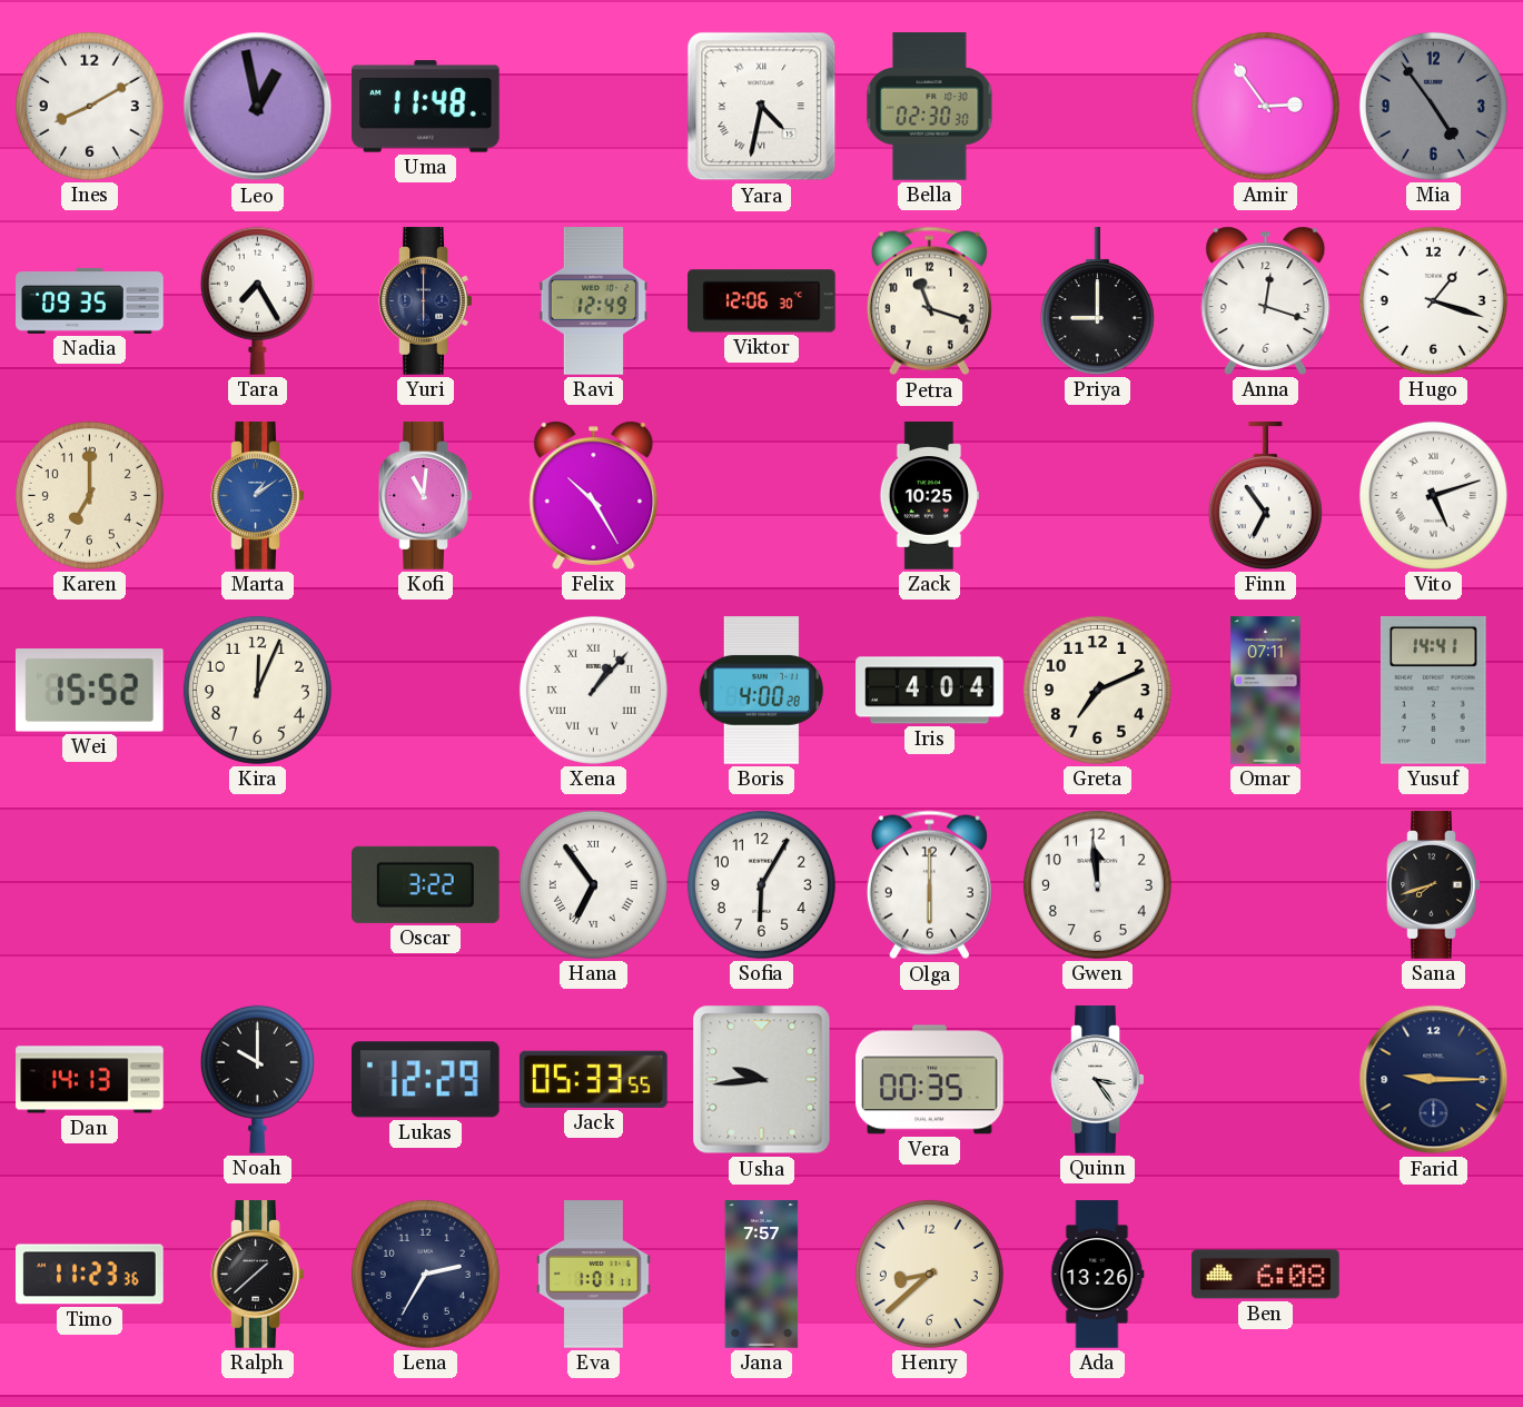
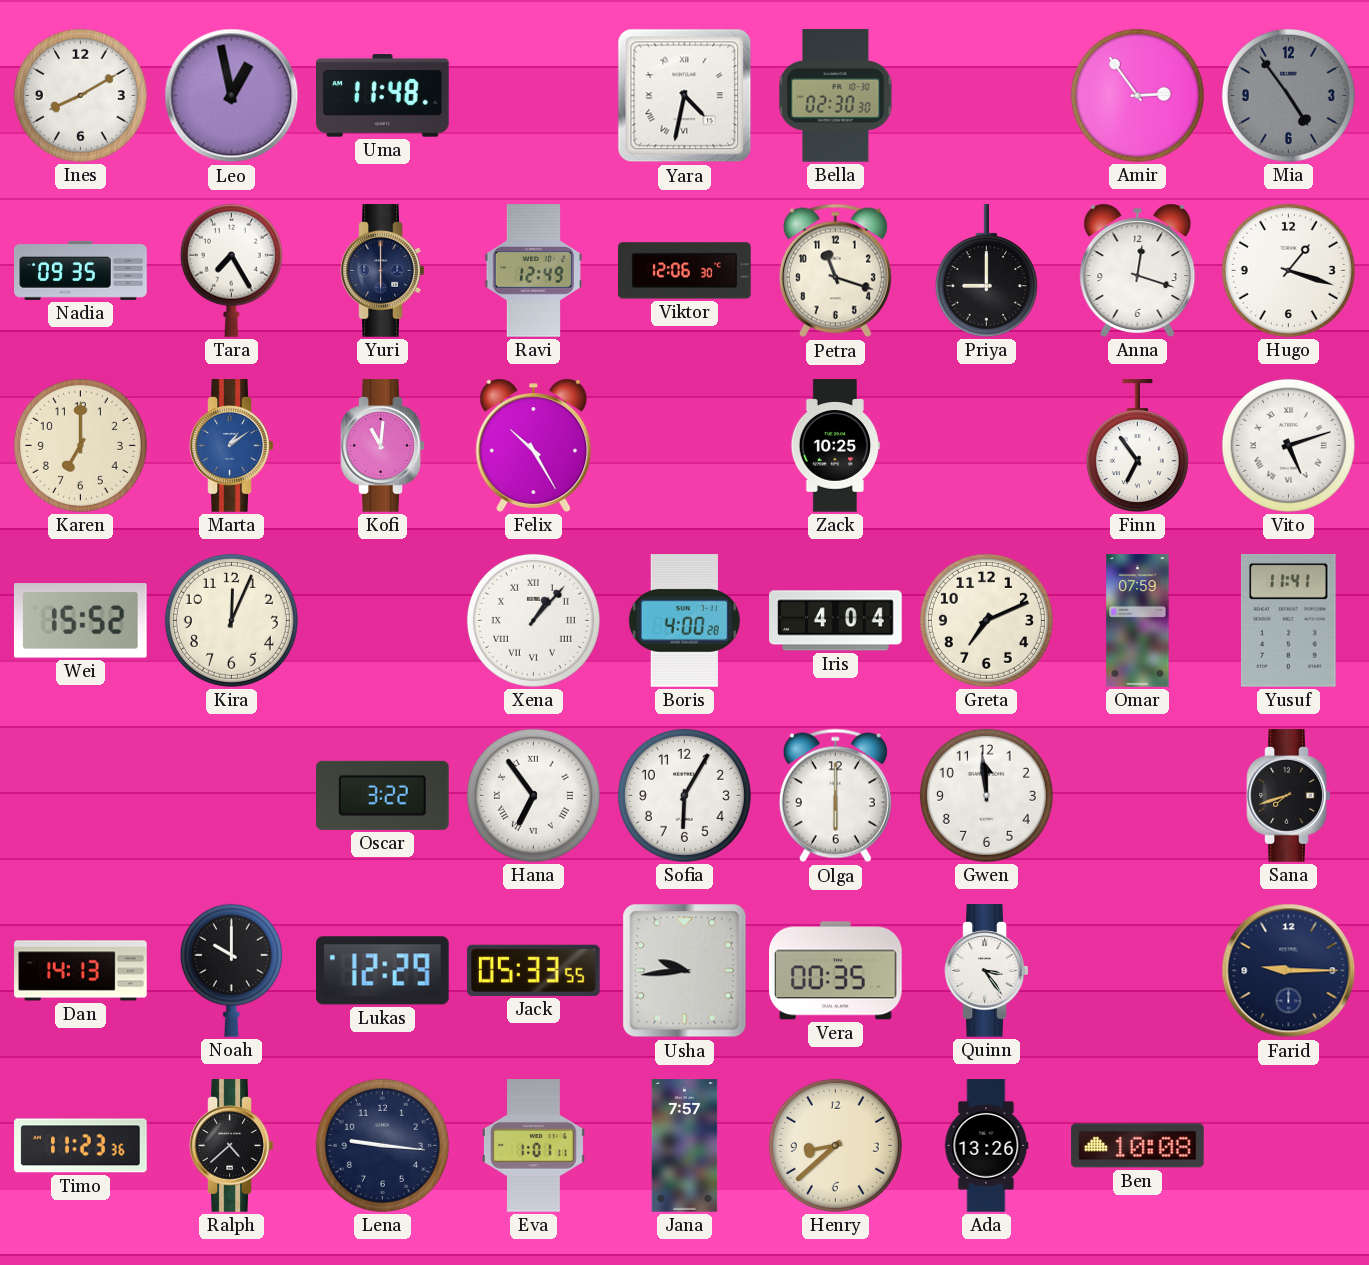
Omar: 07:11 -> 07:59 (1138, 621)
Yusuf: 14:41 -> 11:41 (1289, 620)
Ralph: 1:38 -> 4:38 (232, 1146)
Lena: 2:35 -> 9:16 (382, 1145)
Ben: 6:08 -> 10:08 (1138, 1146)
